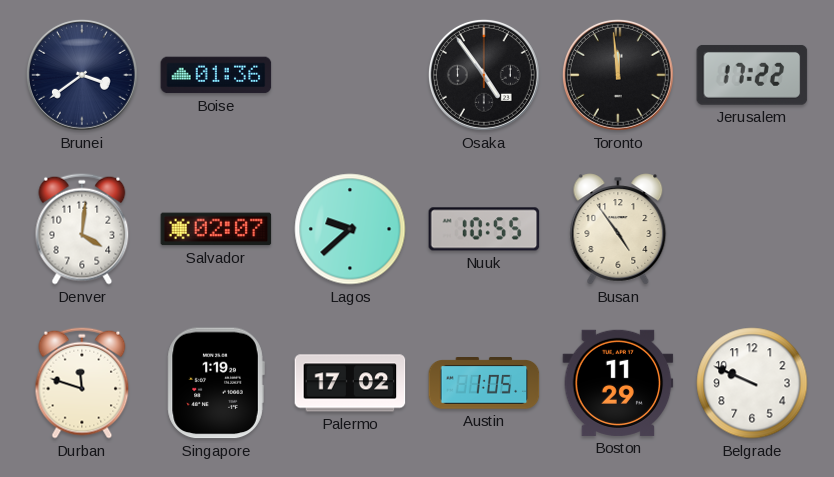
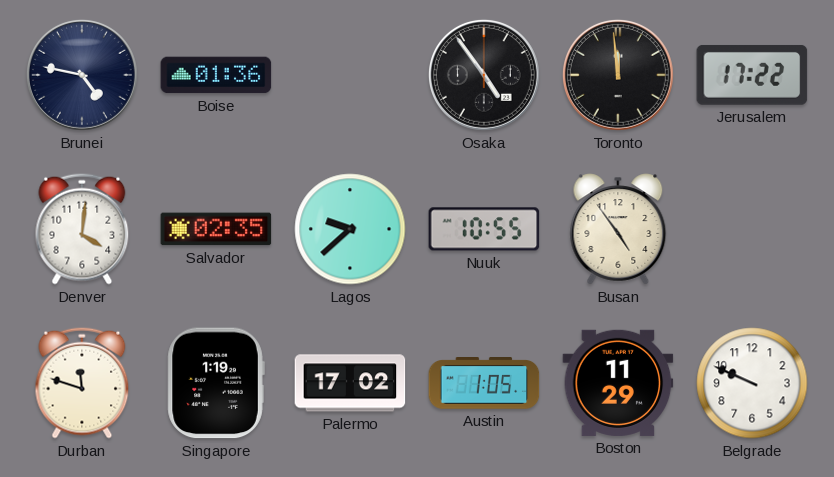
Brunei: 3:39 -> 4:47 (82, 75)
Salvador: 02:07 -> 02:35 (216, 229)
